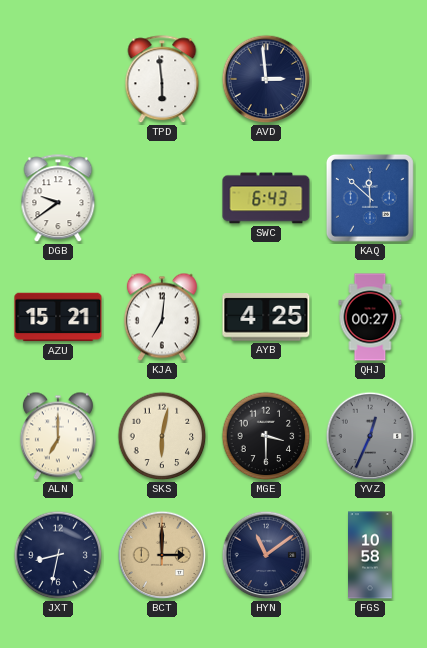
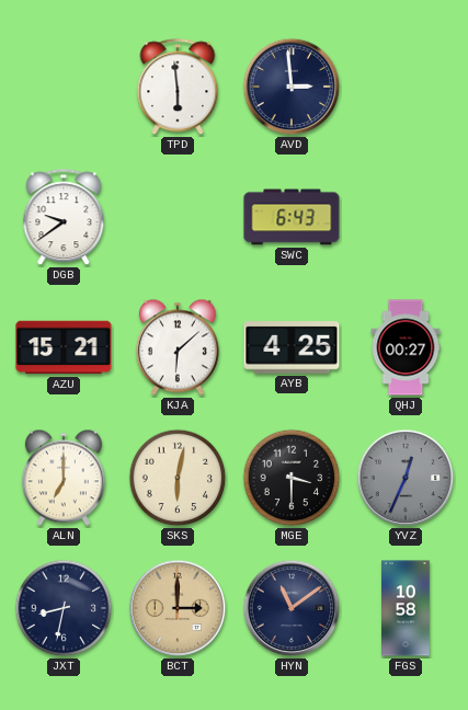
KAQ: 11:52 -> none (370, 198)
KJA: 7:01 -> 6:08 (178, 347)
